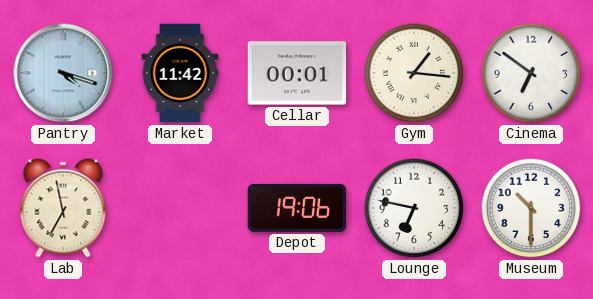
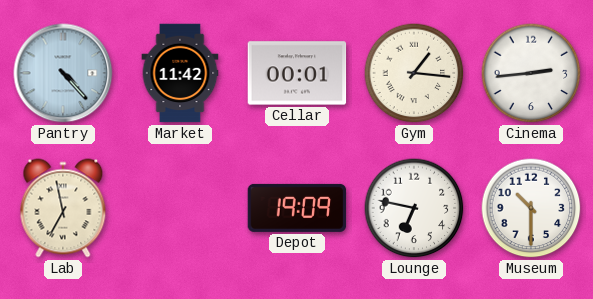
Pantry: 4:18 -> 4:23 (63, 73)
Cinema: 6:51 -> 2:44 (531, 73)
Depot: 19:06 -> 19:09 (297, 208)
